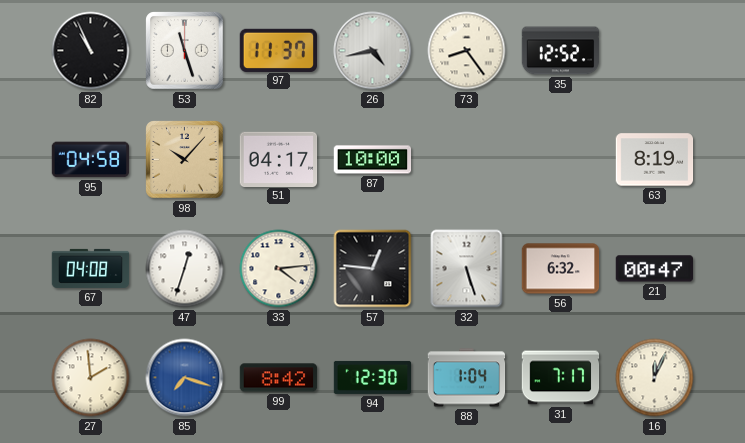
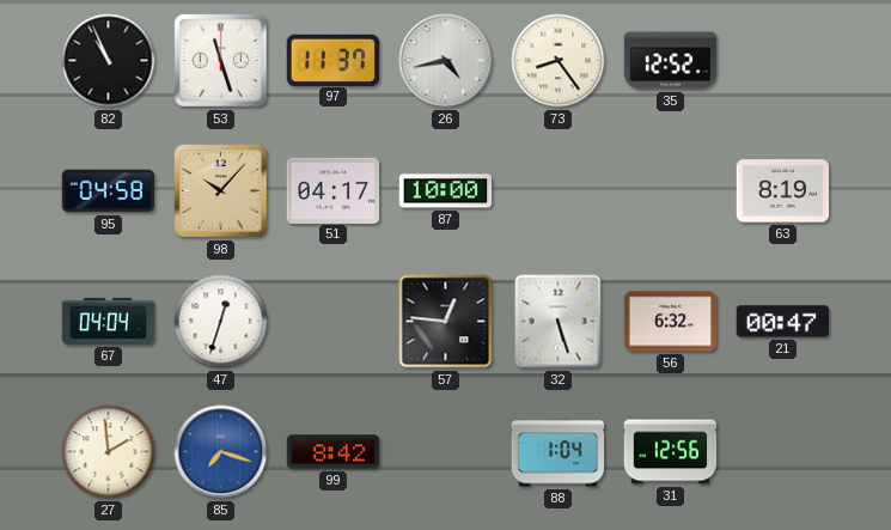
67: 04:08 -> 04:04 (109, 321)
33: 4:14 -> none (279, 269)
94: 12:30 -> none (373, 377)
31: 7:17 -> 12:56 (671, 452)
16: 12:04 -> none (655, 378)
